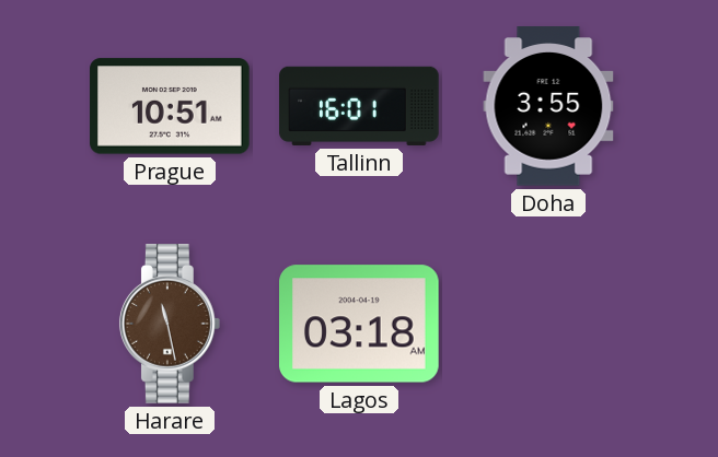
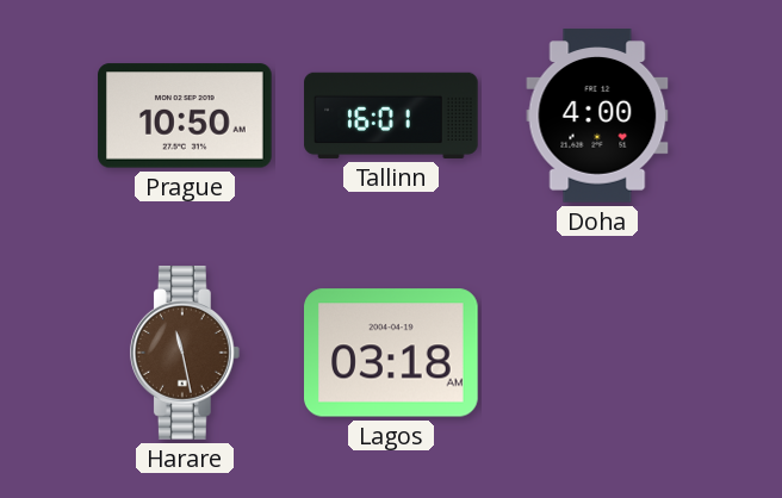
Prague: 10:51 -> 10:50 (185, 116)
Doha: 3:55 -> 4:00 (597, 116)
